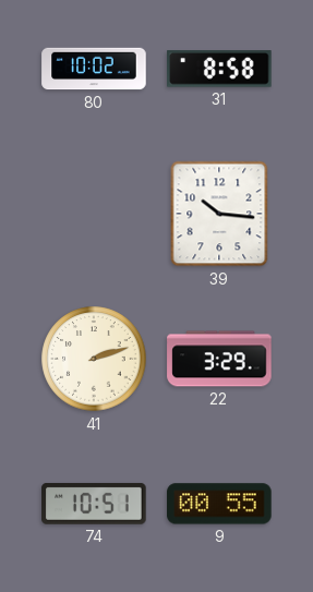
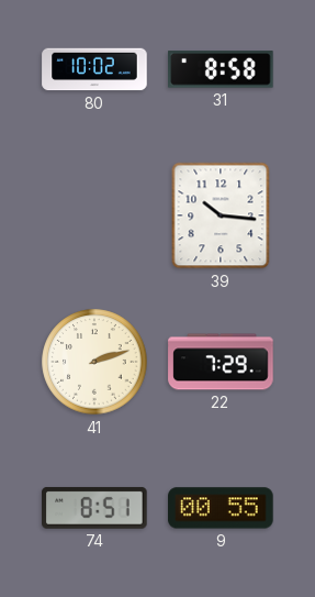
22: 3:29 -> 7:29 (221, 362)
74: 10:51 -> 8:51 (94, 508)
